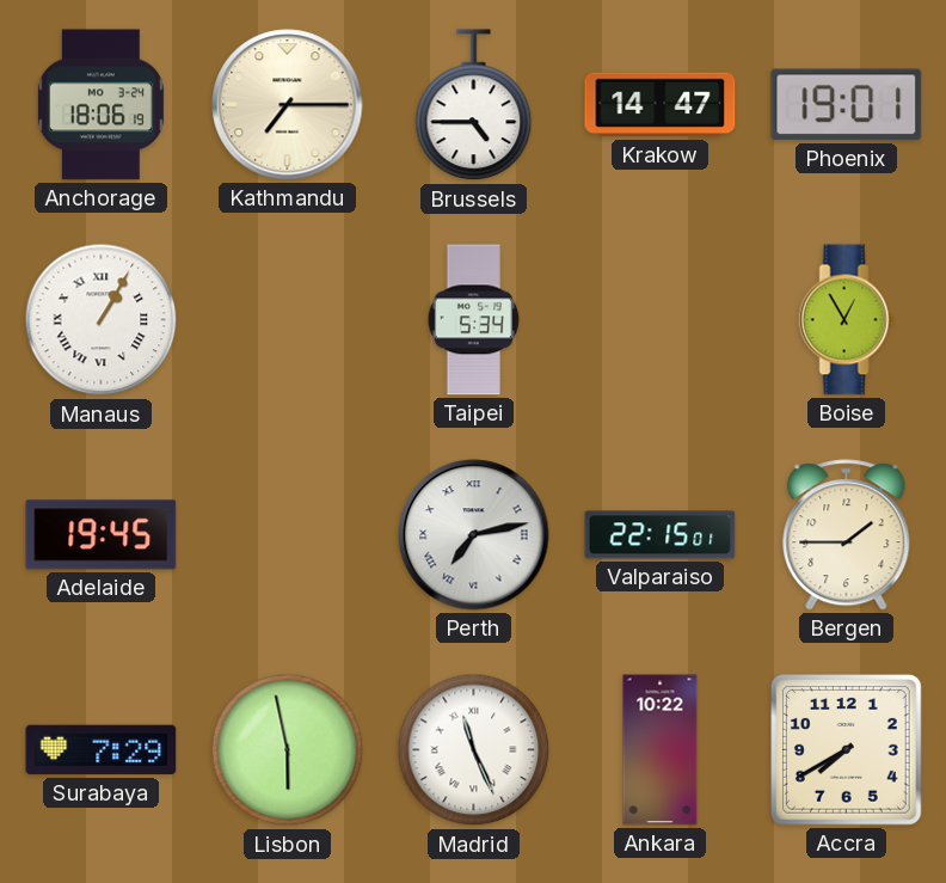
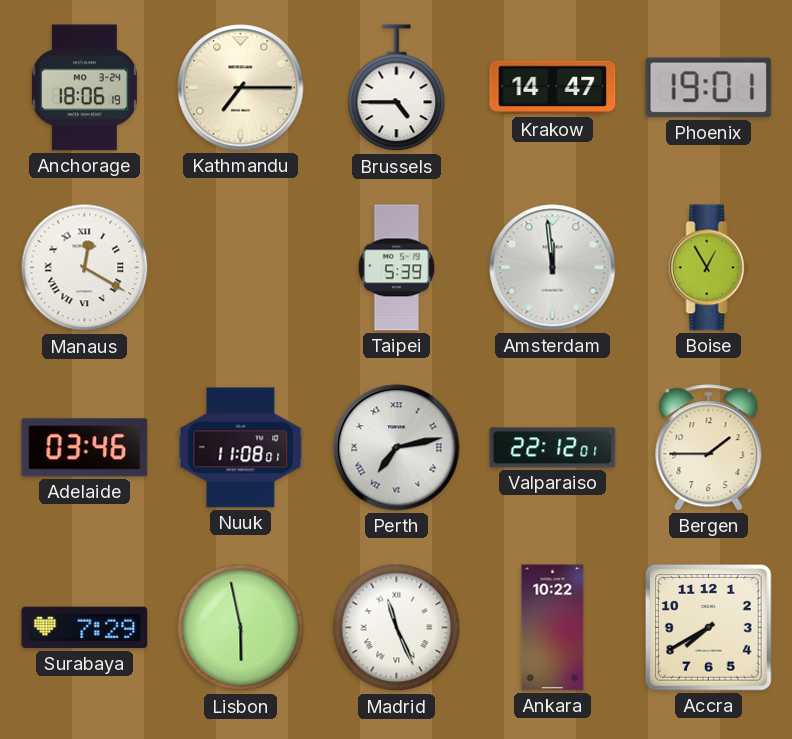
Manaus: 1:05 -> 12:20 (85, 268)
Taipei: 5:34 -> 5:39 (397, 268)
Amsterdam: none -> 11:59 (553, 268)
Adelaide: 19:45 -> 03:46 (85, 448)
Nuuk: none -> 11:08 (241, 448)
Valparaiso: 22:15 -> 22:12 (553, 448)
